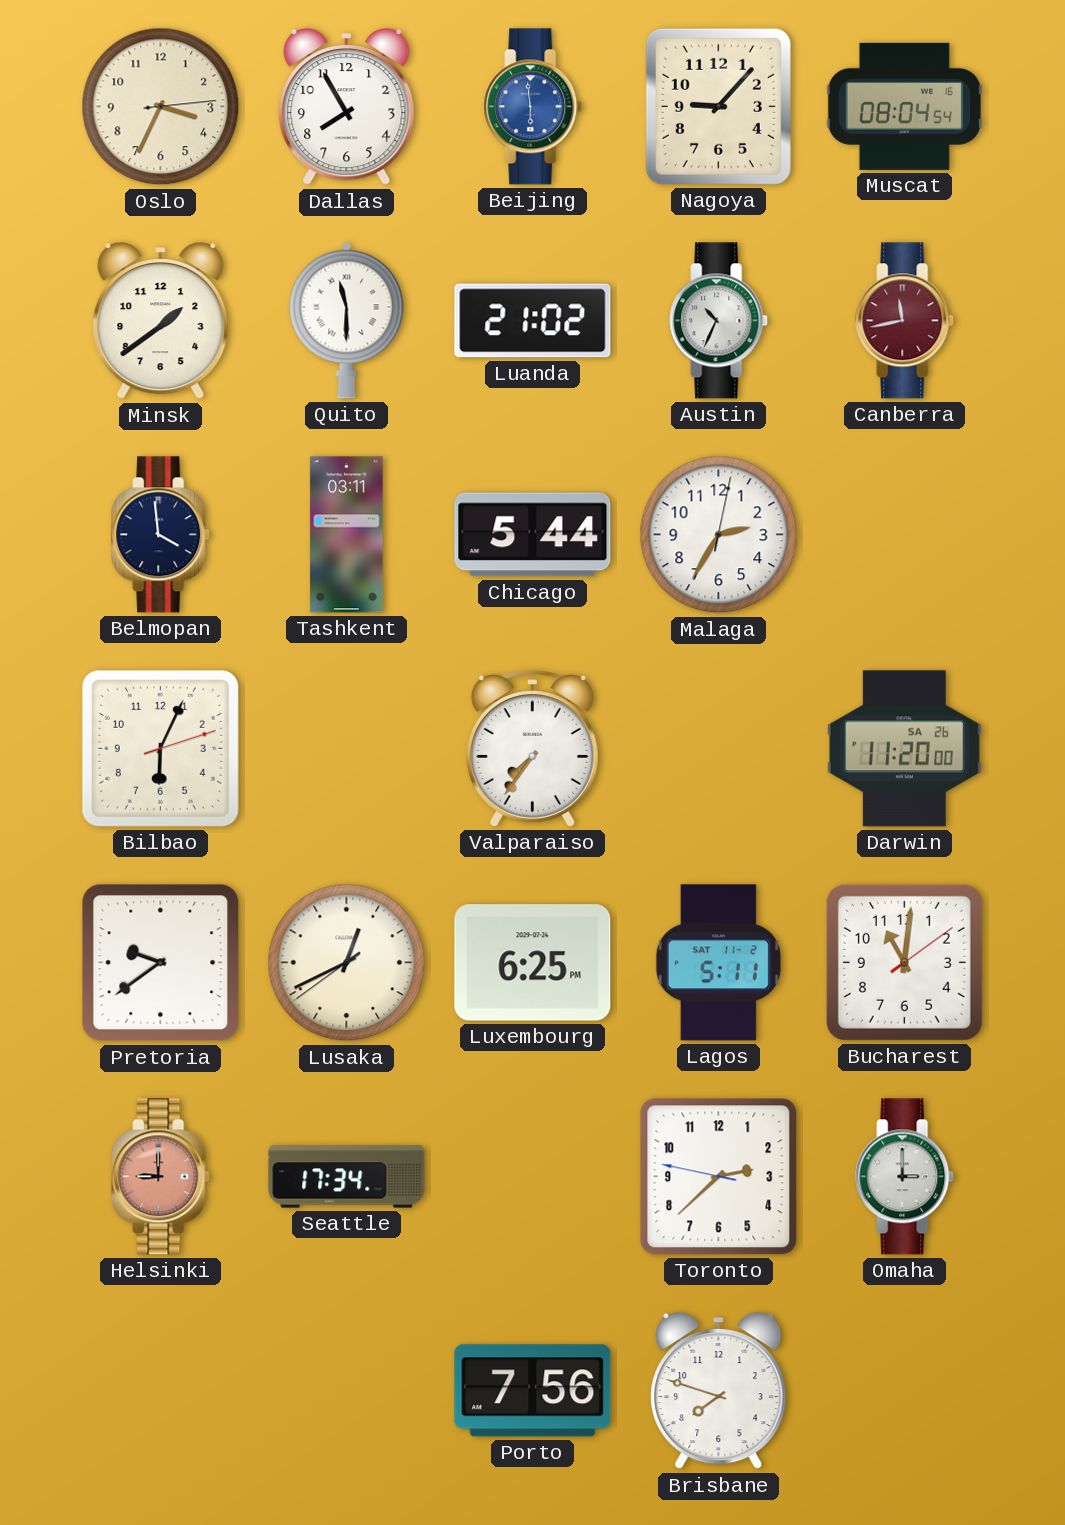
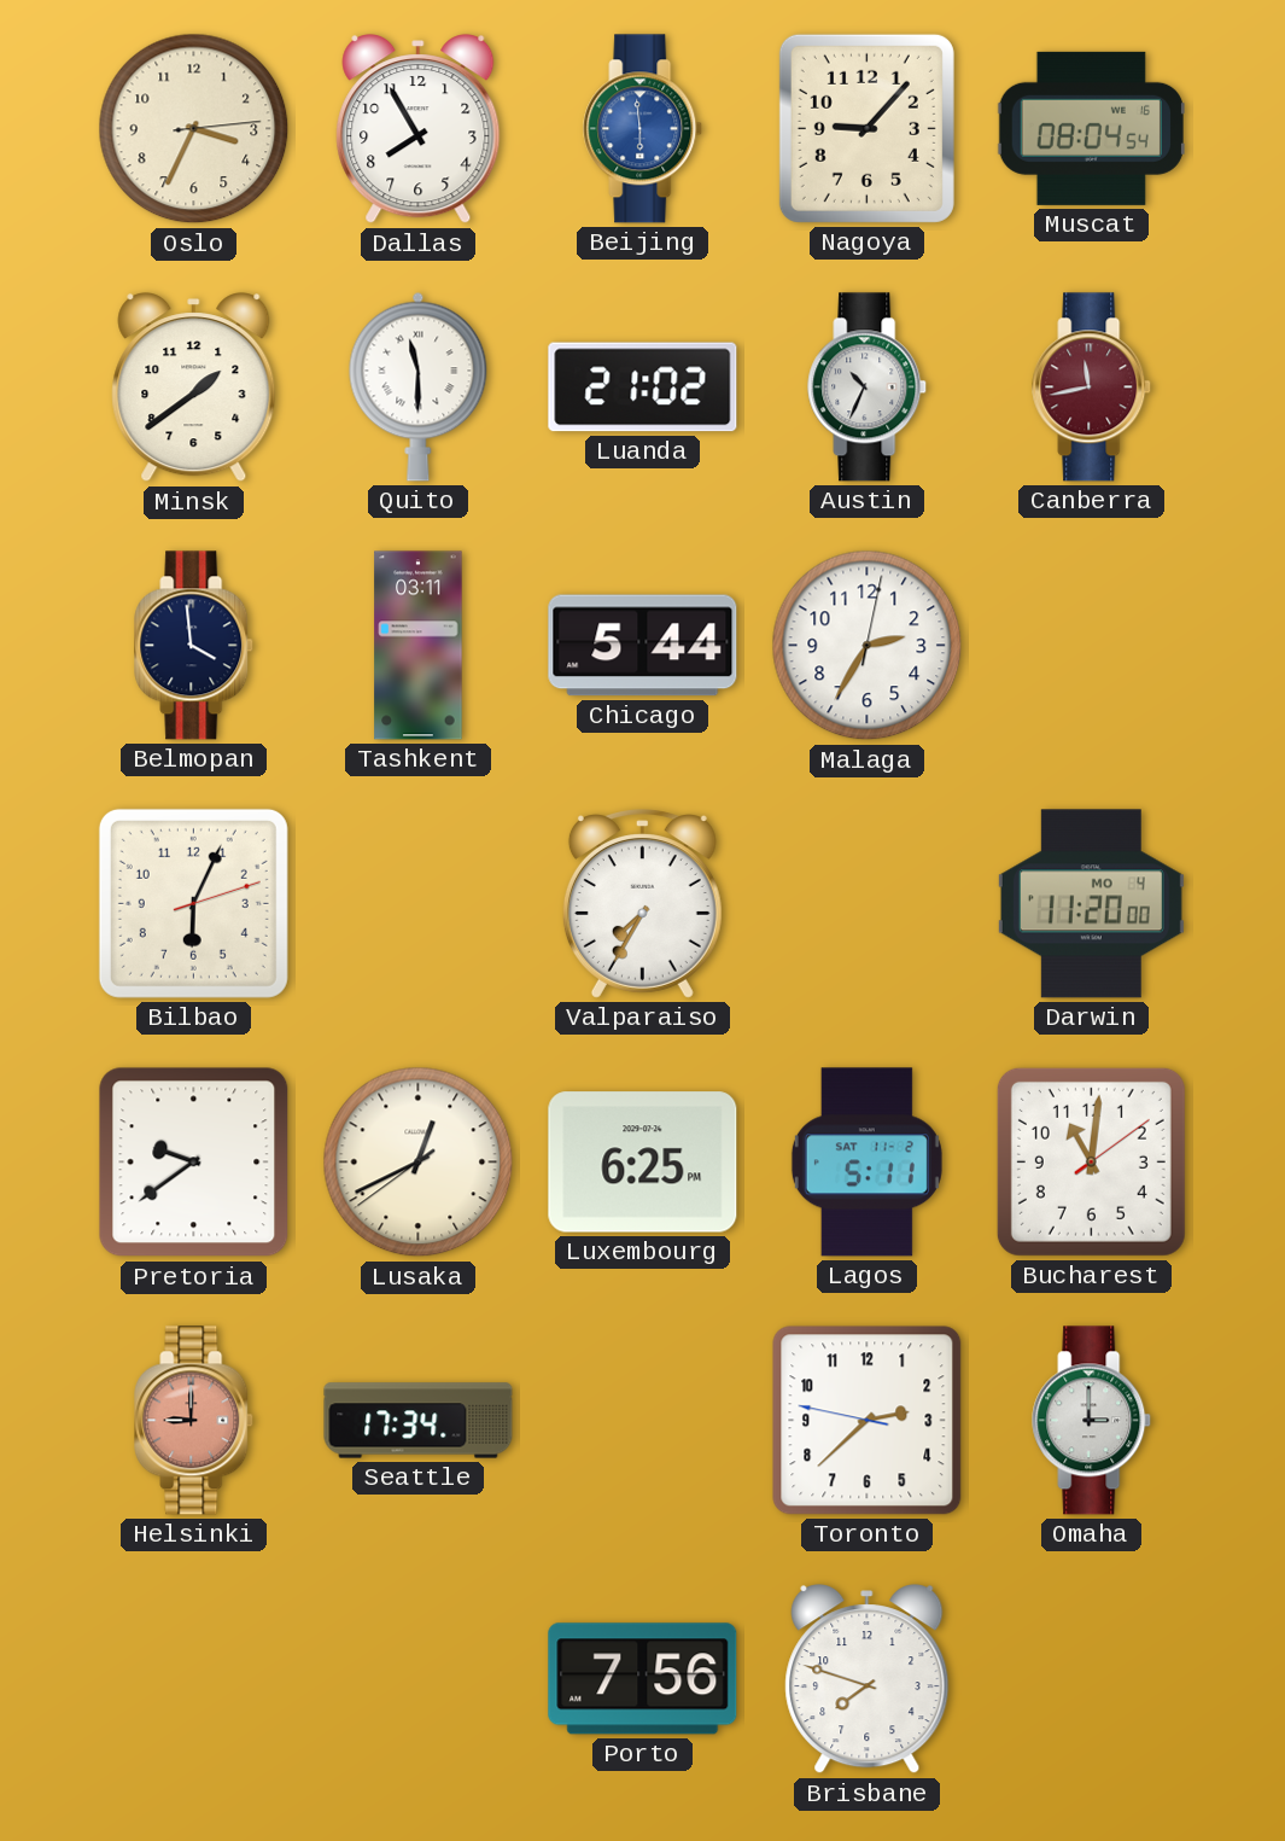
Valparaiso: 7:36 -> 7:35 (642, 904)
Darwin date: SA 26 -> MO 4 (1091, 904)
